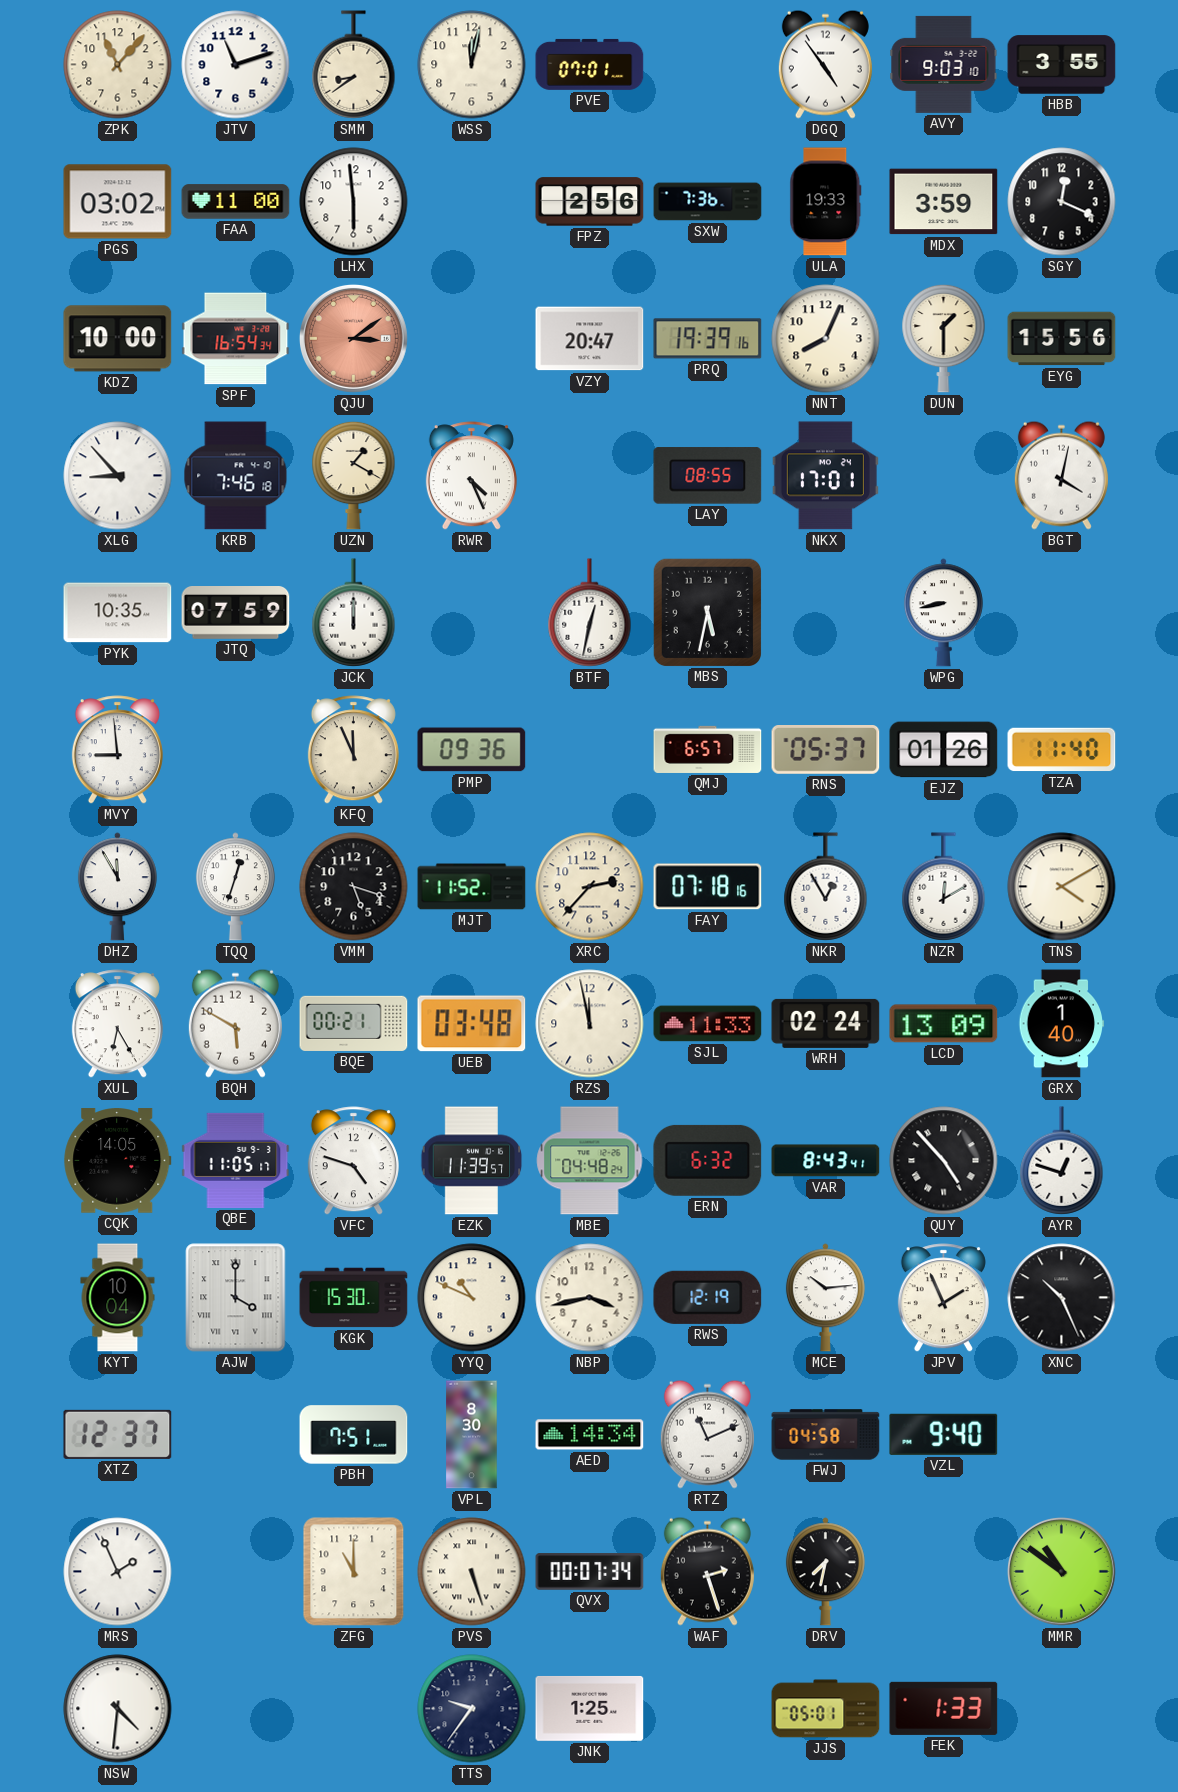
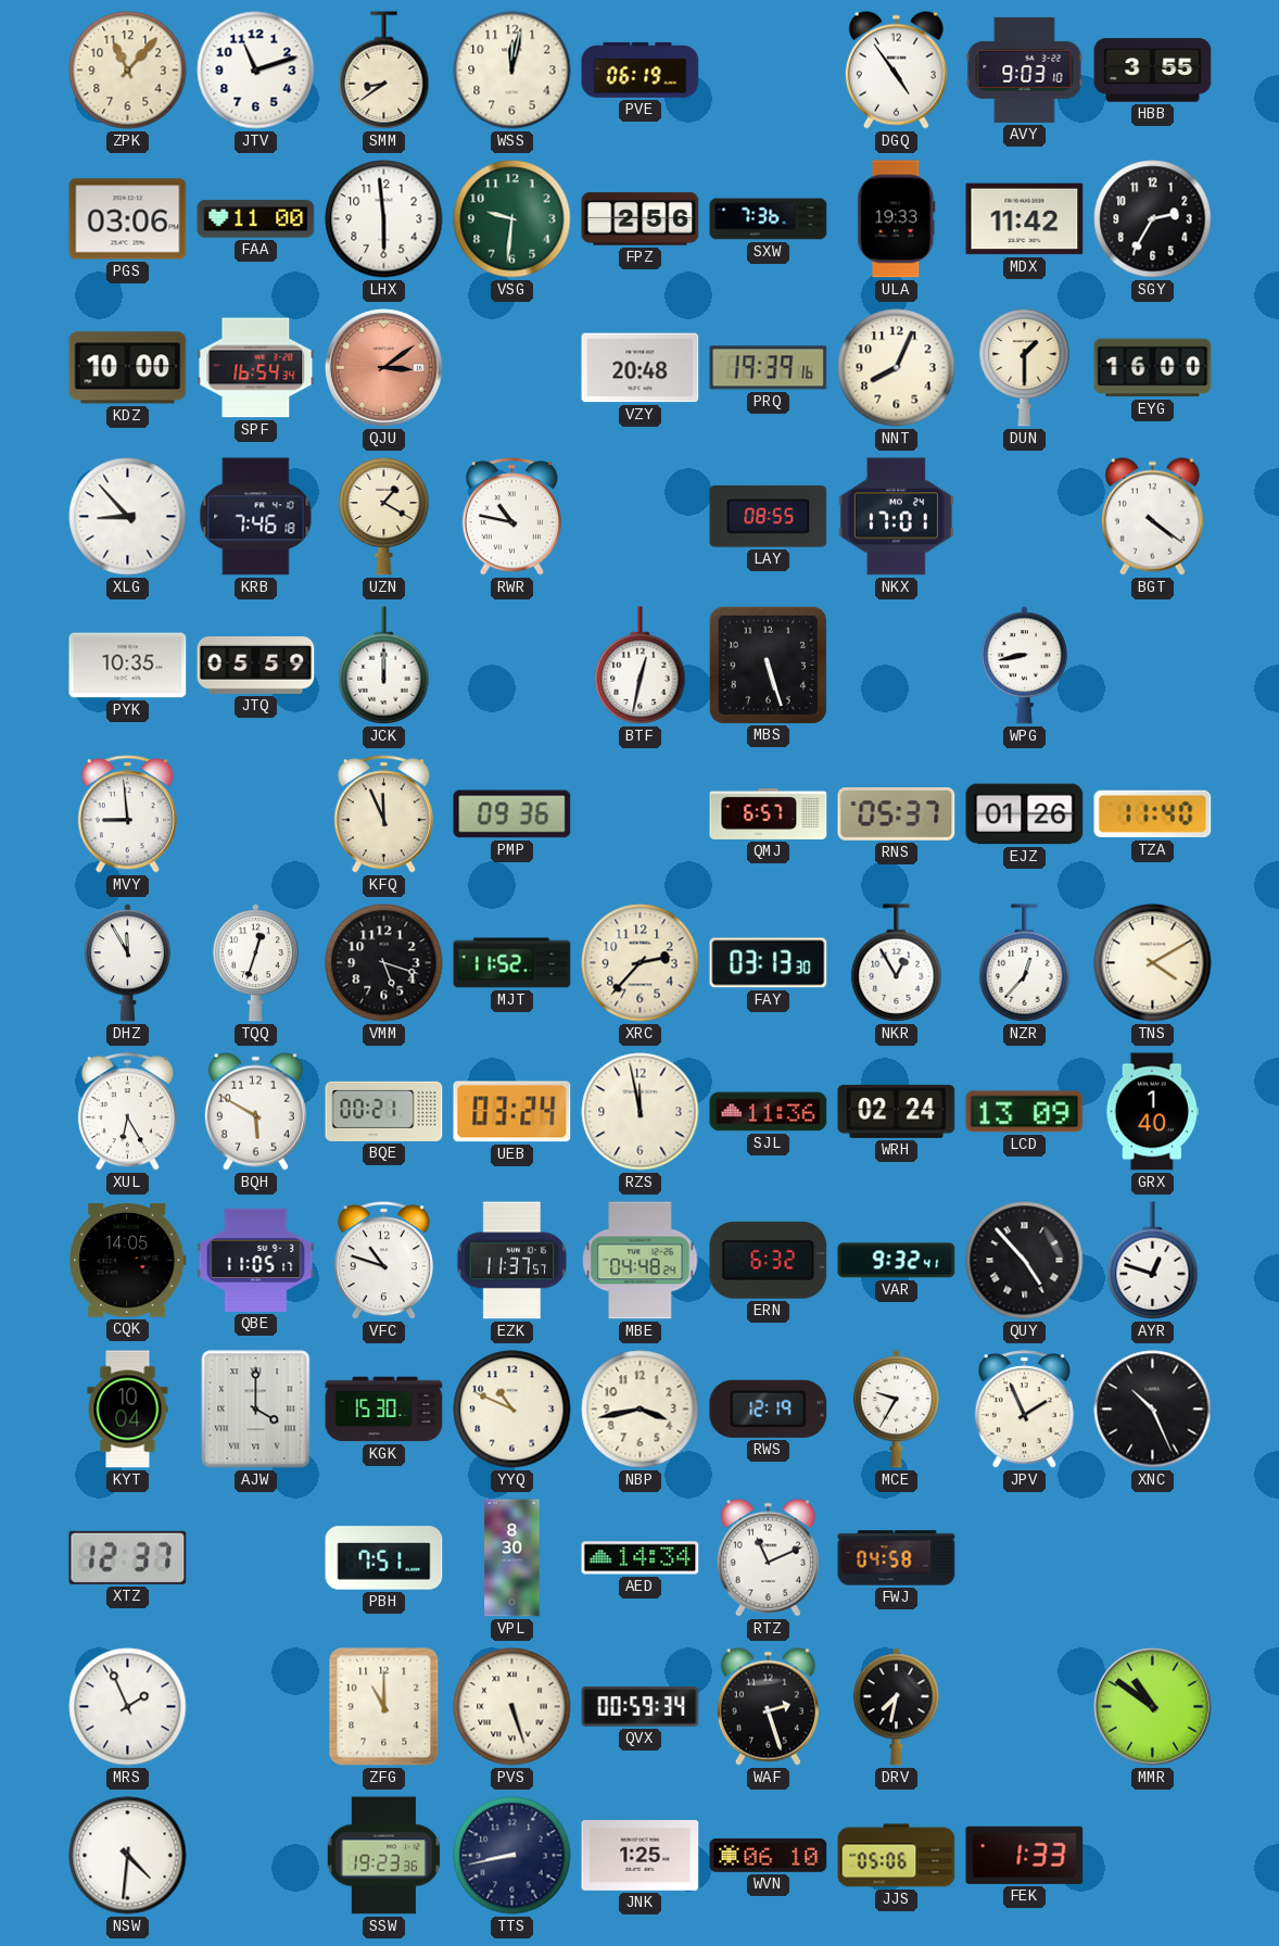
PVE: 07:01 -> 06:19 (641, 69)
PGS: 03:02 -> 03:06 (128, 219)
VSG: none -> 9:31 (512, 219)
MDX: 3:59 -> 11:42 (1025, 219)
SGY: 12:19 -> 2:35 (1153, 219)
VZY: 20:47 -> 20:48 (641, 368)
EYG: 15:56 -> 16:00 (1153, 368)
RWR: 4:26 -> 10:47 (511, 517)
BGT: 4:02 -> 4:21 (1152, 516)
JTQ: 07:59 -> 05:59 (256, 666)
MBS: 5:32 -> 5:27 (768, 665)
FAY: 07:18 -> 03:13 (769, 963)
NZR: 12:10 -> 12:37 (1025, 963)
UEB: 03:48 -> 03:24 (512, 1112)
SJL: 11:33 -> 11:36 (769, 1112)
VFC: 4:48 -> 10:48 (383, 1261)
EZK: 11:39 -> 11:37 (512, 1261)
VAR: 8:43 -> 9:32 (897, 1261)
MCE: 10:14 -> 9:35 (896, 1410)
VZL: 9:40 -> none (944, 1434)
QVX: 00:07 -> 00:59 (641, 1707)
SSW: none -> 19:23 (383, 1856)
TTS: 9:36 -> 8:43 (512, 1856)
WVN: none -> 06:10 (769, 1855)
JJS: 05:01 -> 05:06 (897, 1856)
